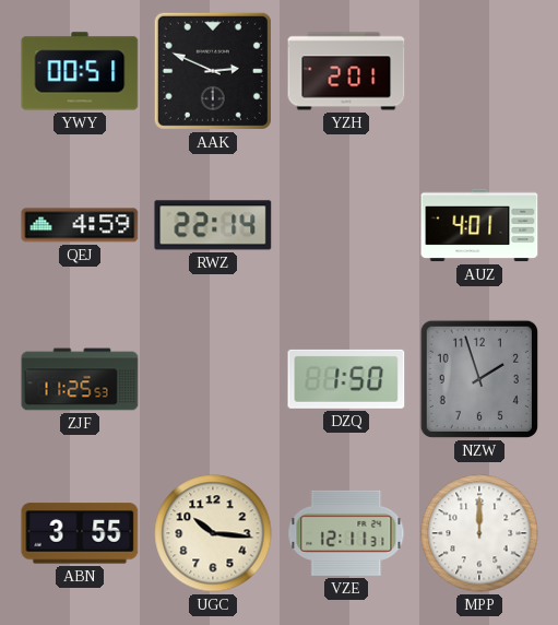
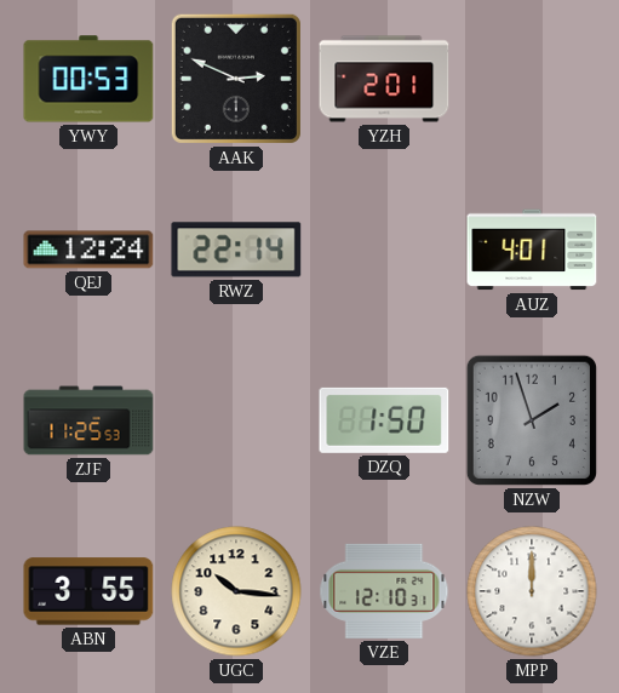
YWY: 00:51 -> 00:53 (88, 79)
QEJ: 4:59 -> 12:24 (88, 250)
VZE: 12:11 -> 12:10 (384, 591)
